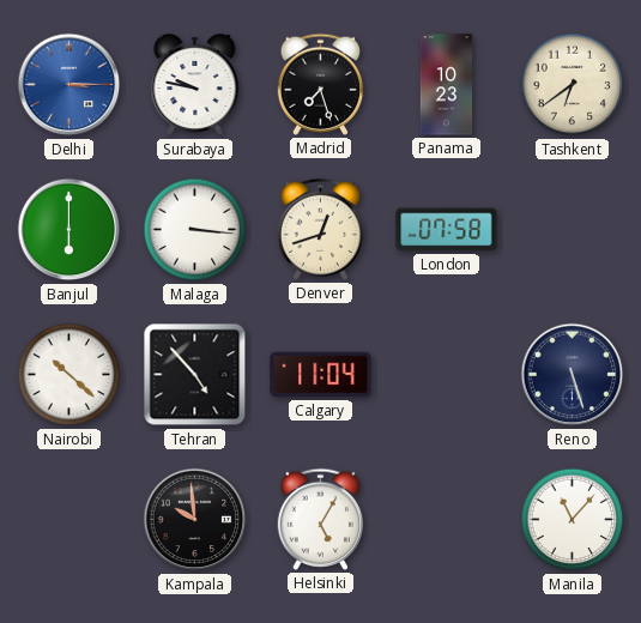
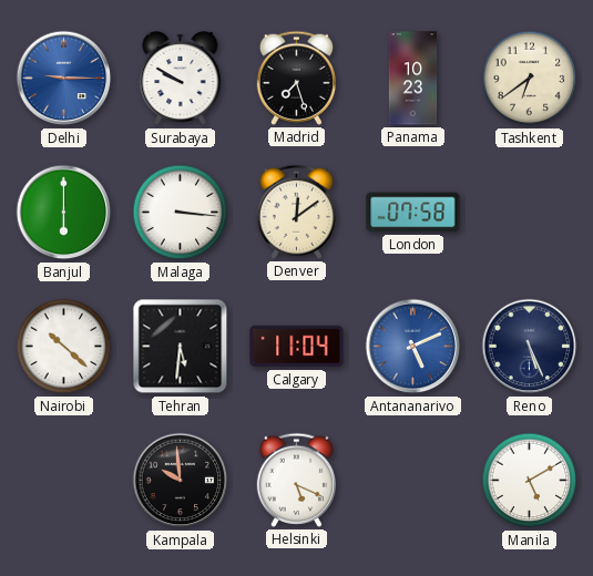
Delhi: 3:15 -> 9:15 (64, 79)
Surabaya: 9:47 -> 9:50 (181, 79)
Denver: 12:42 -> 12:09 (296, 212)
Tehran: 4:53 -> 5:31 (181, 347)
Antananarivo: none -> 5:11 (413, 347)
Reno: 5:27 -> 5:26 (530, 347)
Helsinki: 5:05 -> 5:19 (296, 480)
Manila: 11:07 -> 5:10 (530, 481)
